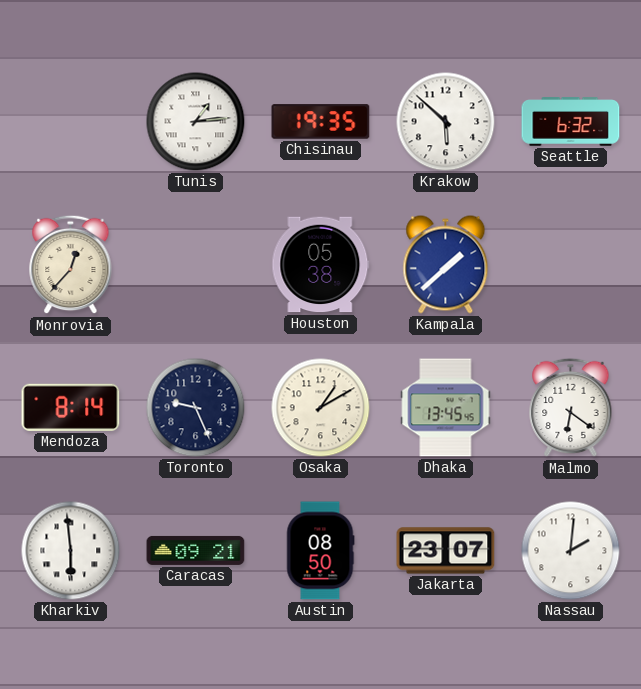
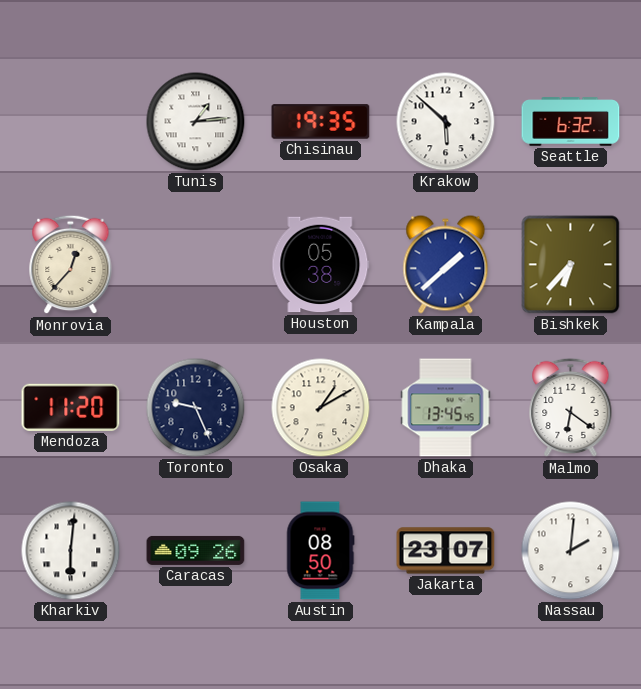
Bishkek: none -> 6:37 (571, 265)
Mendoza: 8:14 -> 11:20 (71, 407)
Kharkiv: 5:59 -> 6:01 (71, 551)
Caracas: 09:21 -> 09:26 (196, 550)
